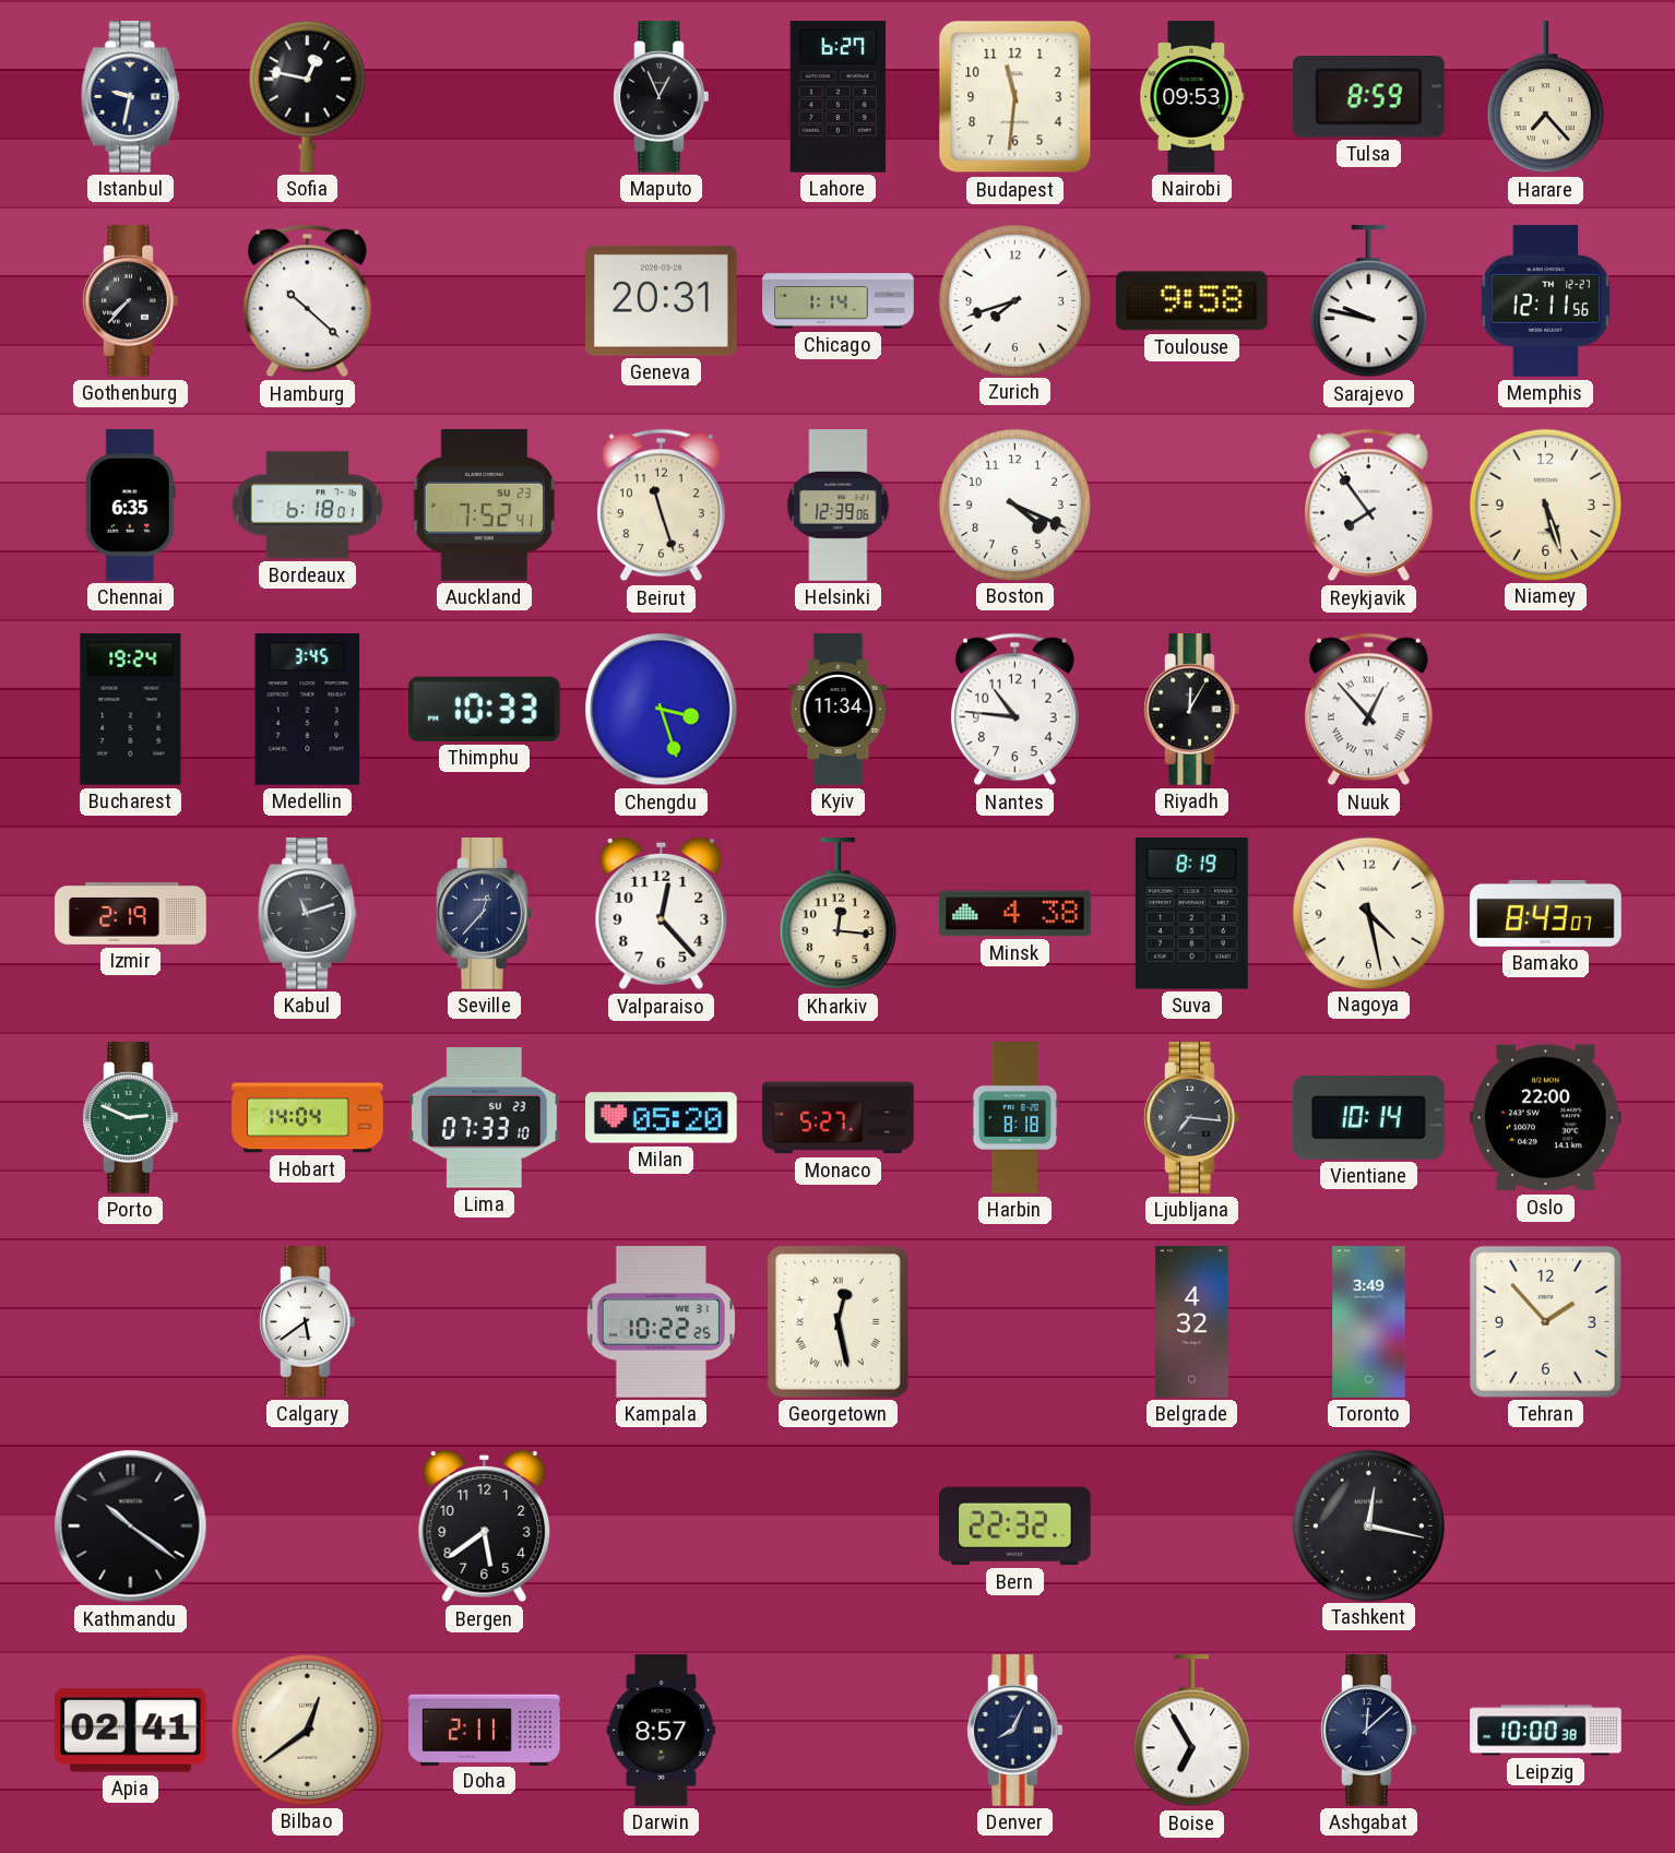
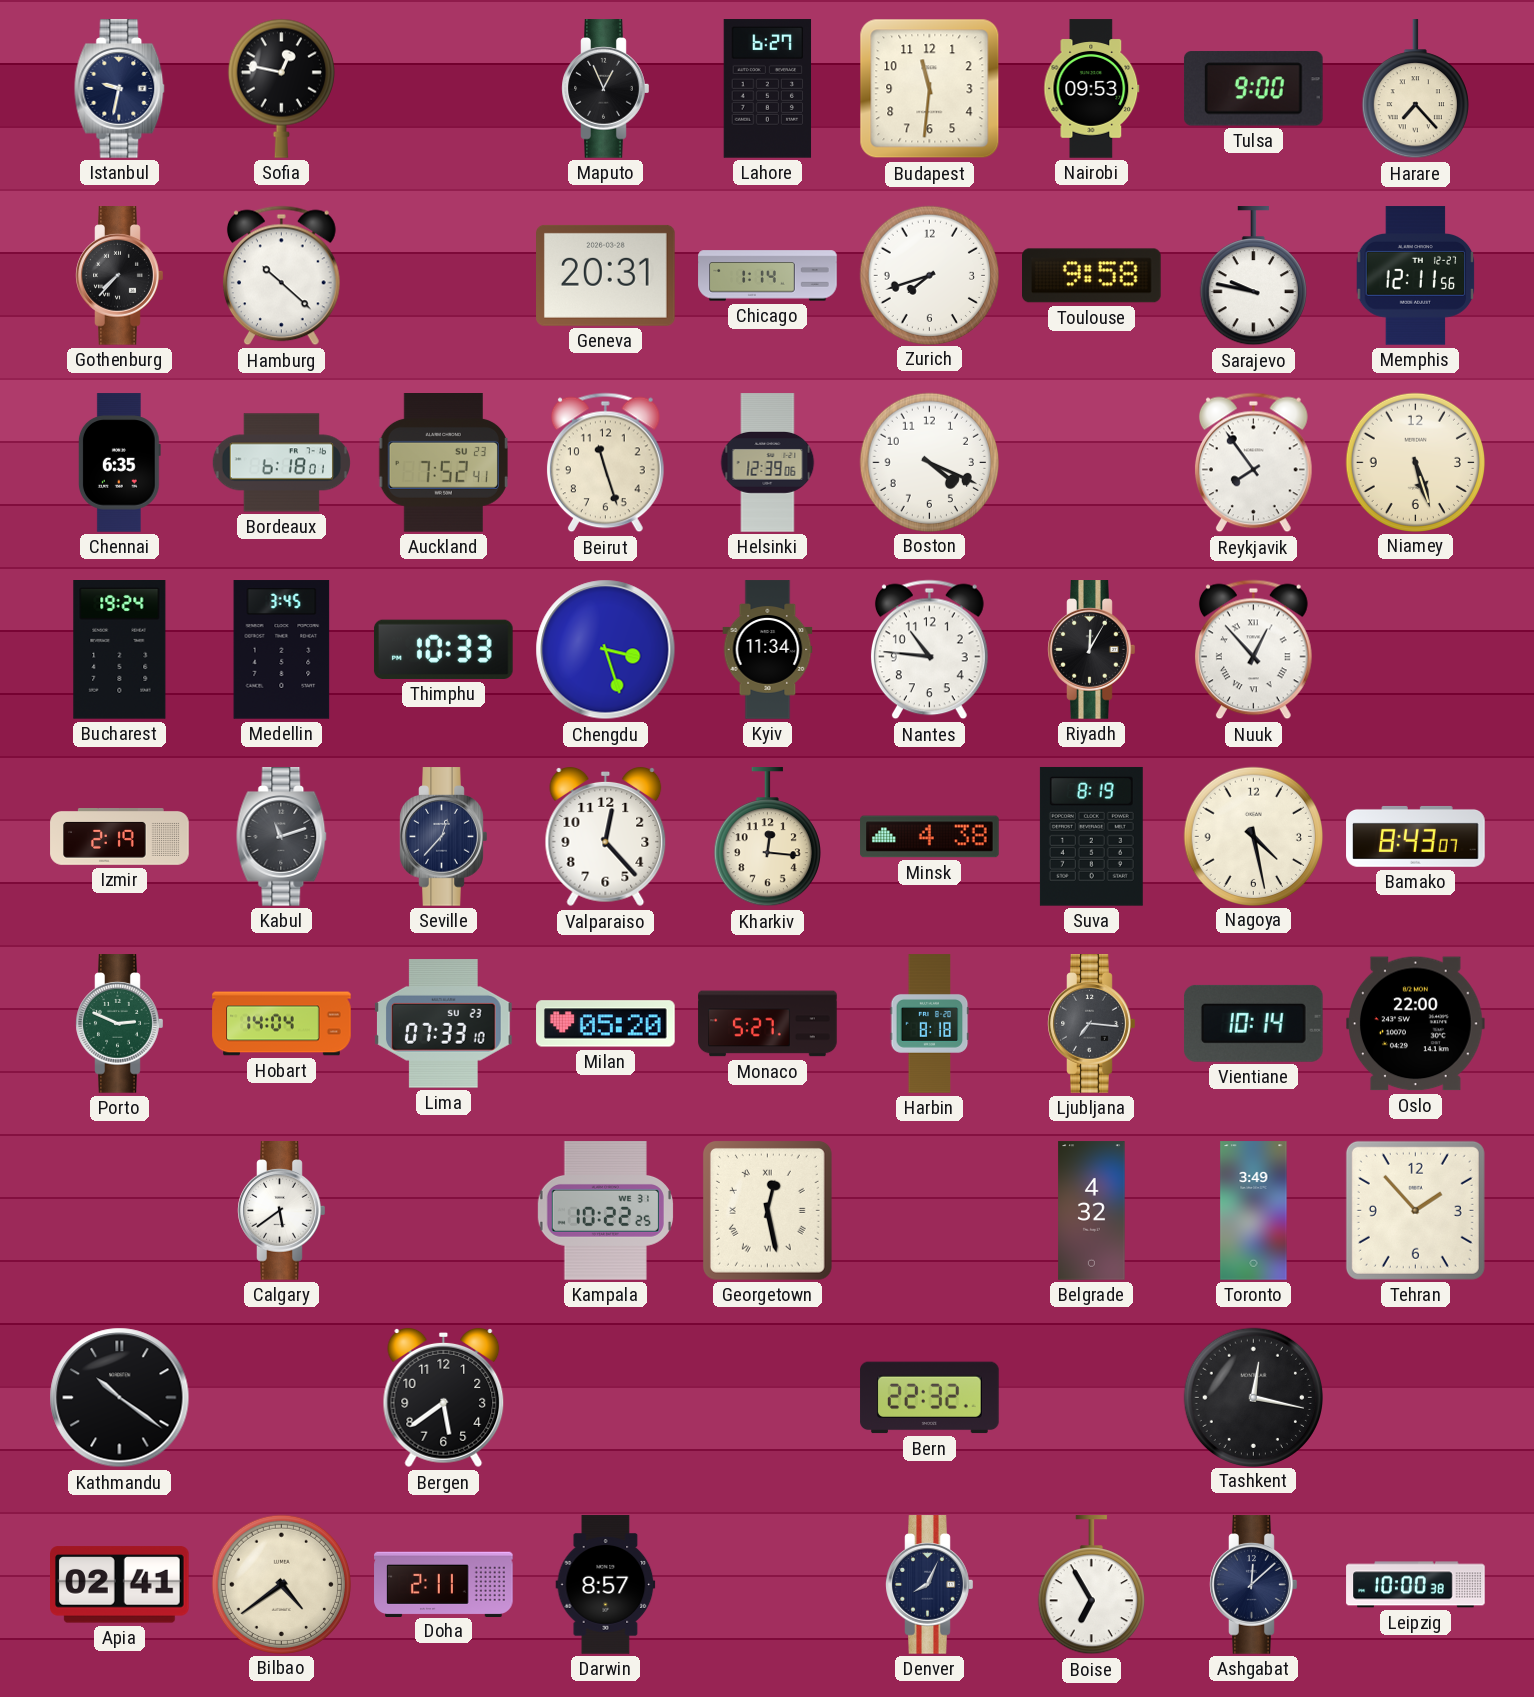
Tulsa: 8:59 -> 9:00 (1253, 89)
Bilbao: 12:39 -> 4:39 (281, 1584)
